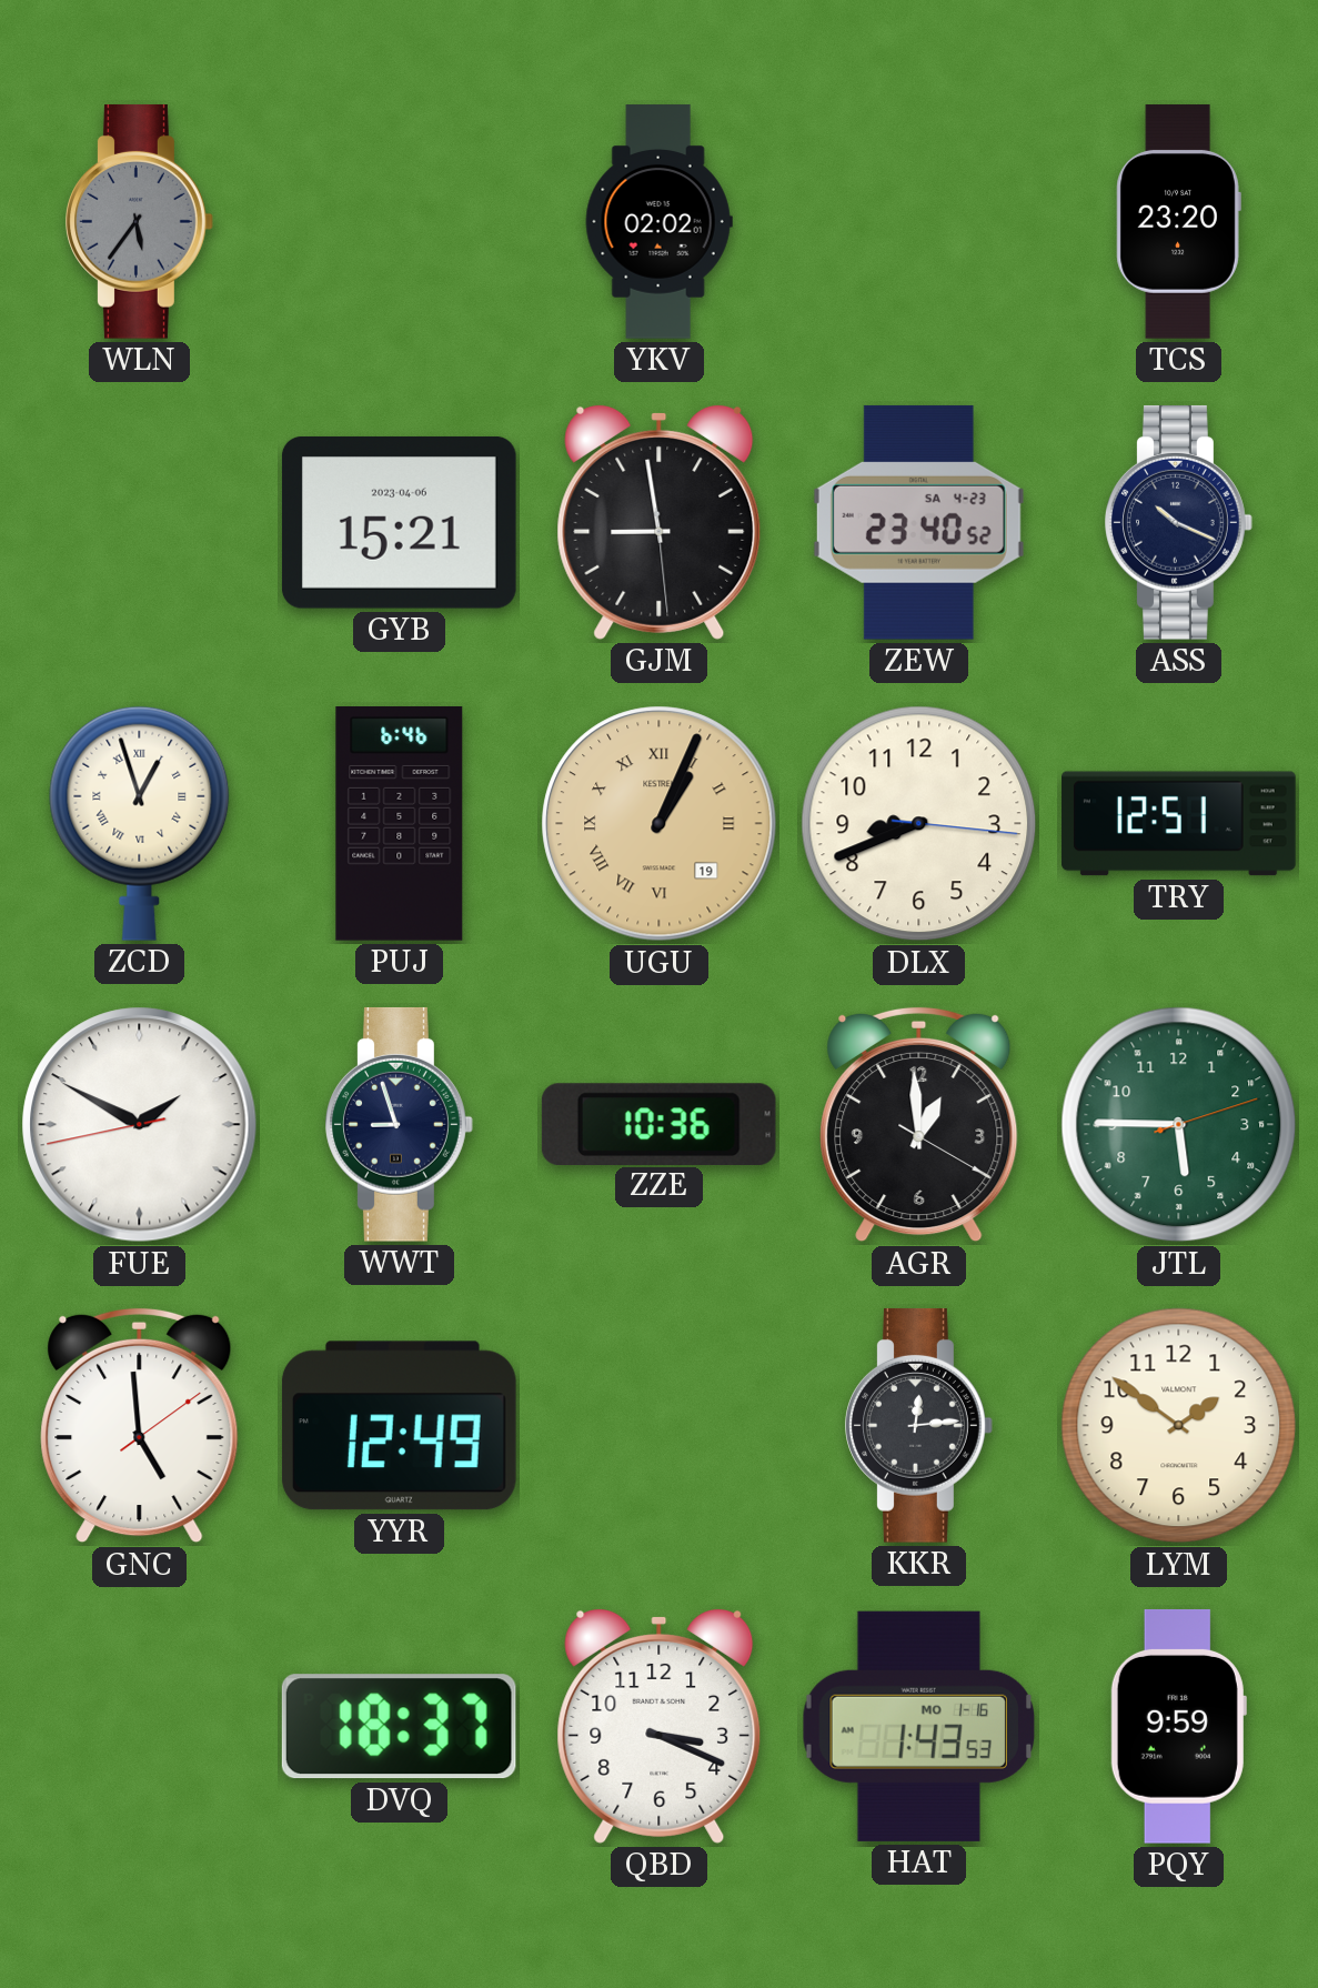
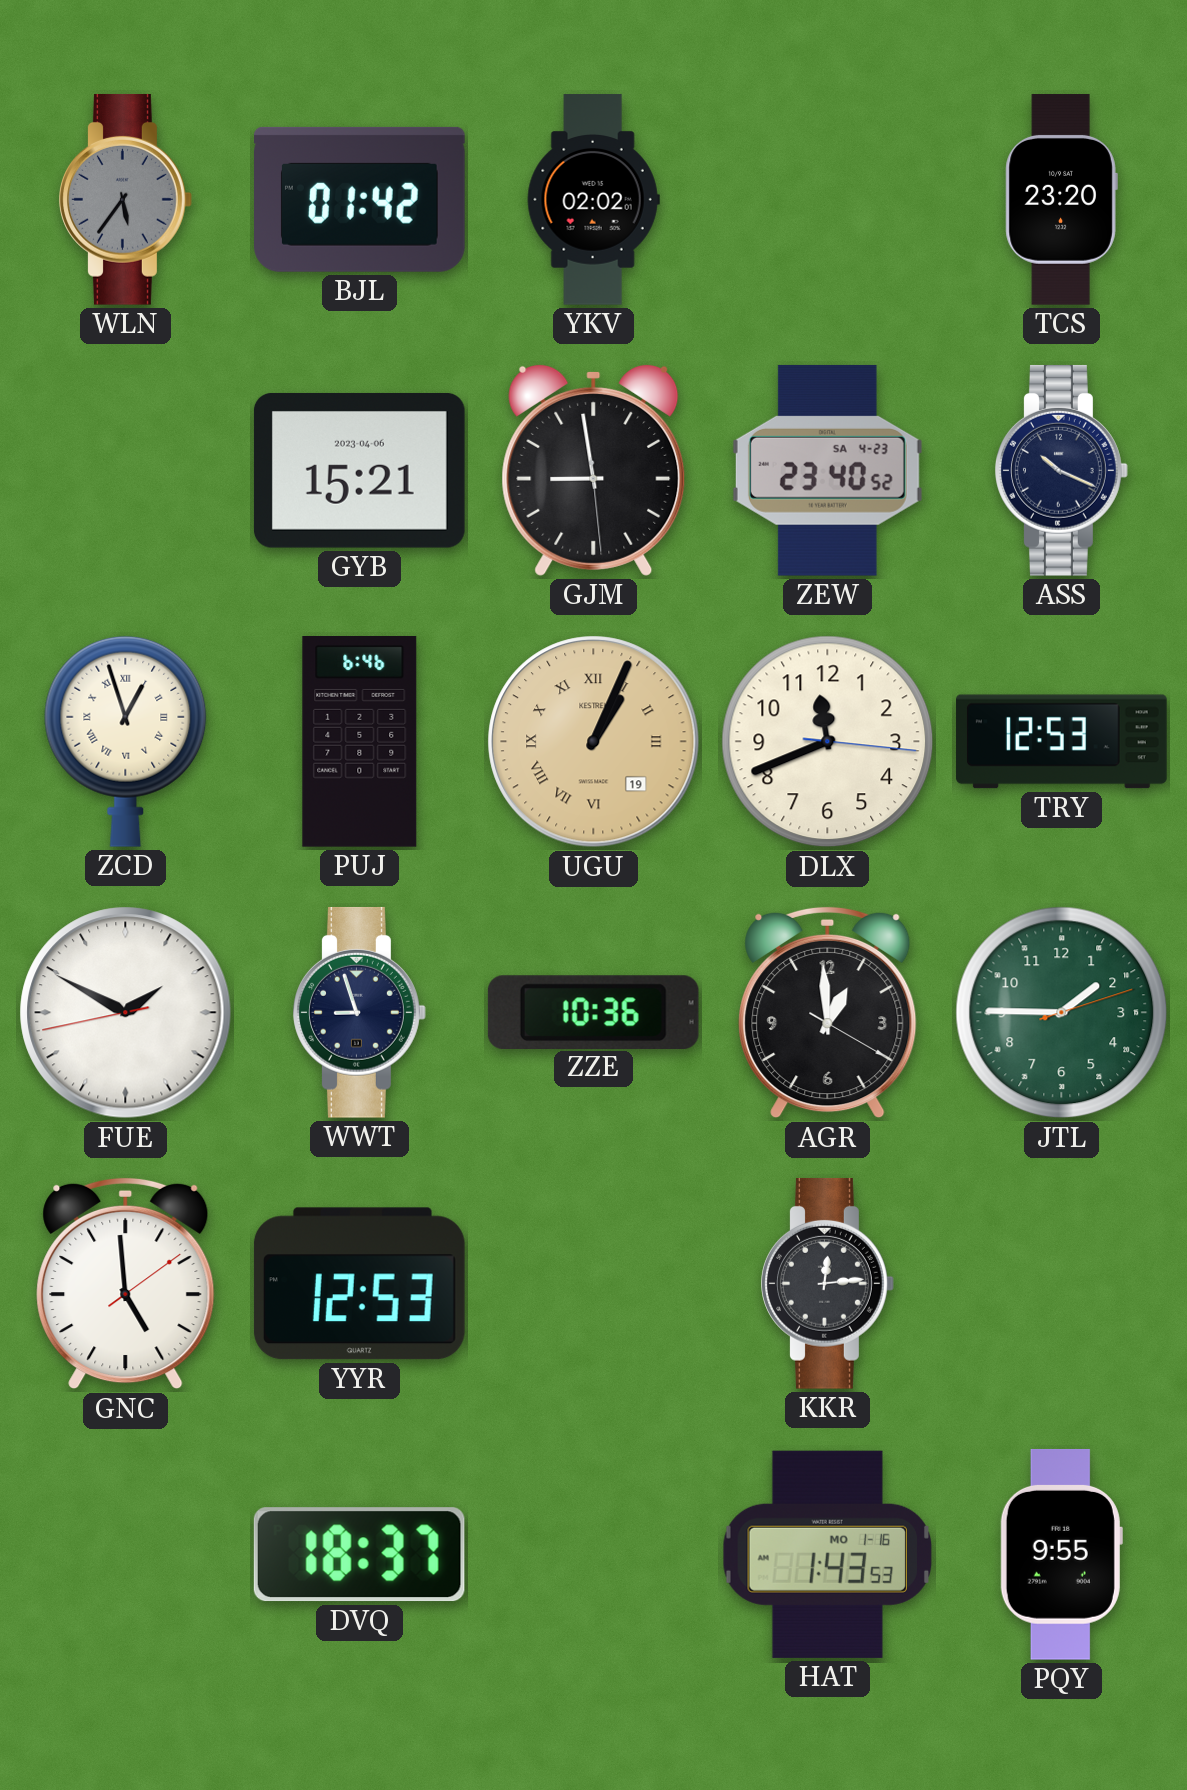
BJL: none -> 01:42 (360, 199)
DLX: 8:41 -> 11:41 (828, 742)
TRY: 12:51 -> 12:53 (1062, 742)
JTL: 5:45 -> 1:45 (1062, 1013)
YYR: 12:49 -> 12:53 (359, 1284)
LYM: 1:51 -> none (1179, 1426)
QBD: 3:19 -> none (660, 1726)
PQY: 9:59 -> 9:55 (1061, 1555)
